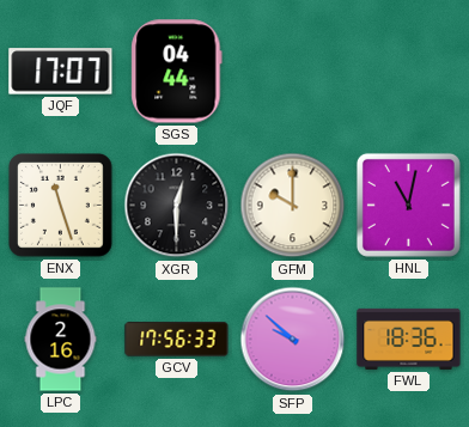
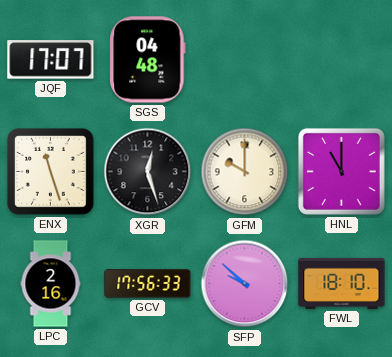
SGS: 04:44 -> 04:48 (148, 60)
XGR: 12:30 -> 12:27 (148, 172)
HNL: 11:02 -> 11:00 (341, 171)
FWL: 18:36 -> 18:10 (342, 283)
